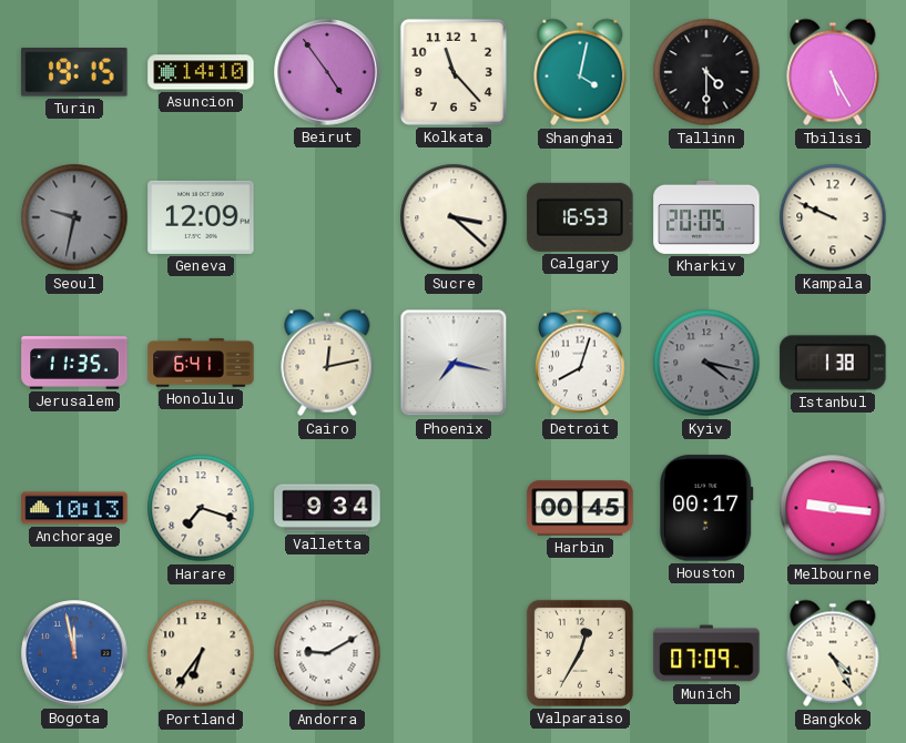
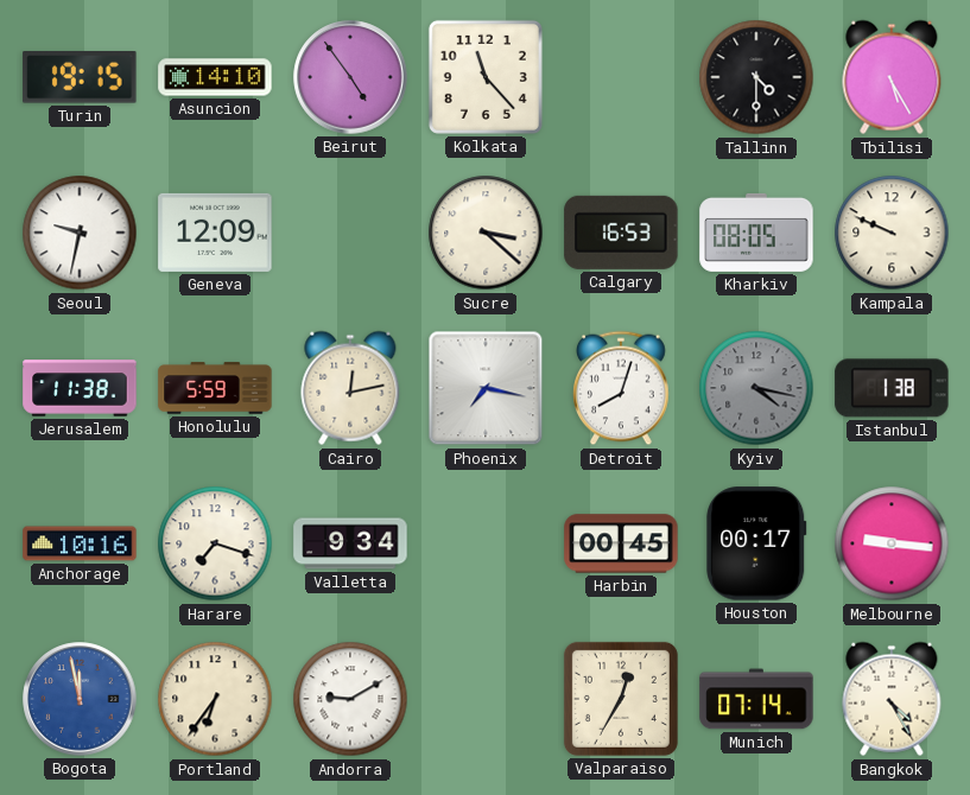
Shanghai: 4:02 -> none (580, 72)
Seoul dial: grey -> white (80, 233)
Kharkiv: 20:05 -> 08:05 (756, 233)
Jerusalem: 11:35 -> 11:38 (80, 388)
Honolulu: 6:41 -> 5:59 (215, 388)
Anchorage: 10:13 -> 10:16 (80, 543)
Munich: 07:09 -> 07:14 (756, 699)
